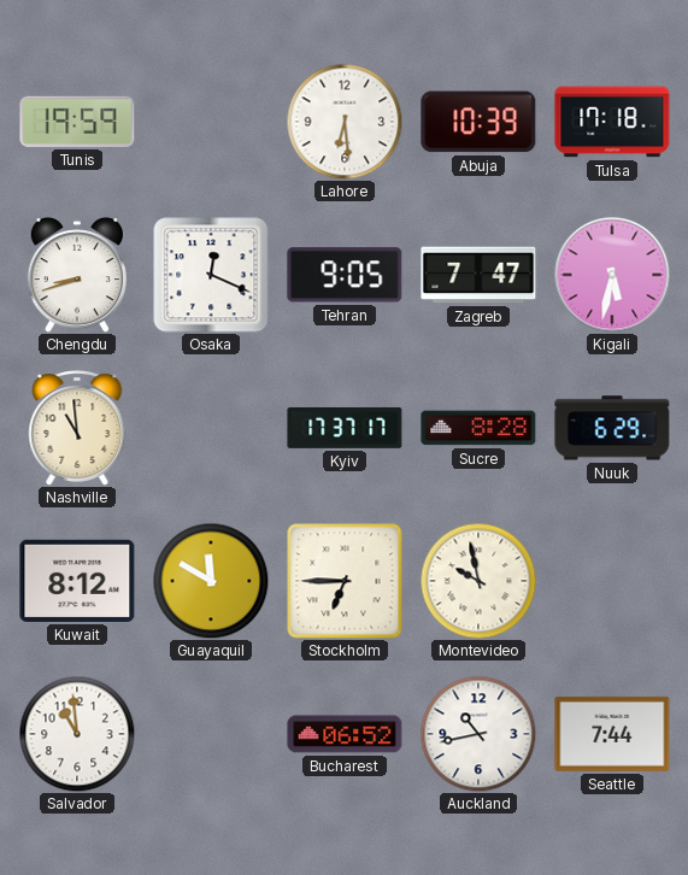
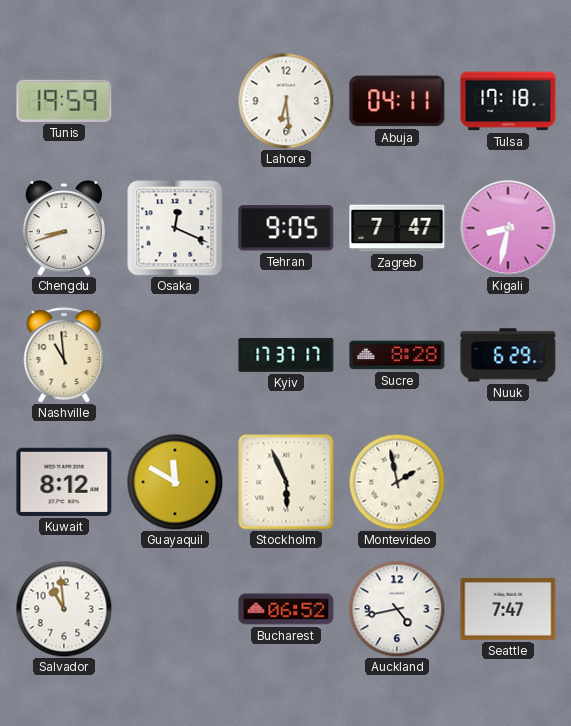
Abuja: 10:39 -> 04:11 (397, 101)
Kigali: 5:32 -> 8:32 (508, 228)
Stockholm: 6:45 -> 5:56 (286, 482)
Montevideo: 9:58 -> 1:58 (397, 482)
Auckland: 10:43 -> 4:43 (397, 609)
Seattle: 7:44 -> 7:47 (508, 609)
